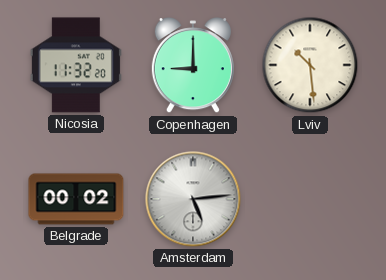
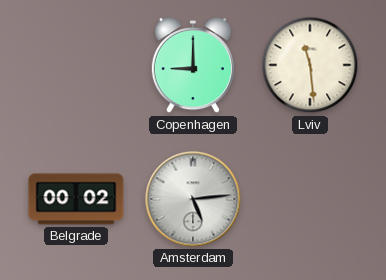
Nicosia: 11:32 -> none (76, 65)
Lviv: 10:29 -> 11:29 (310, 65)
